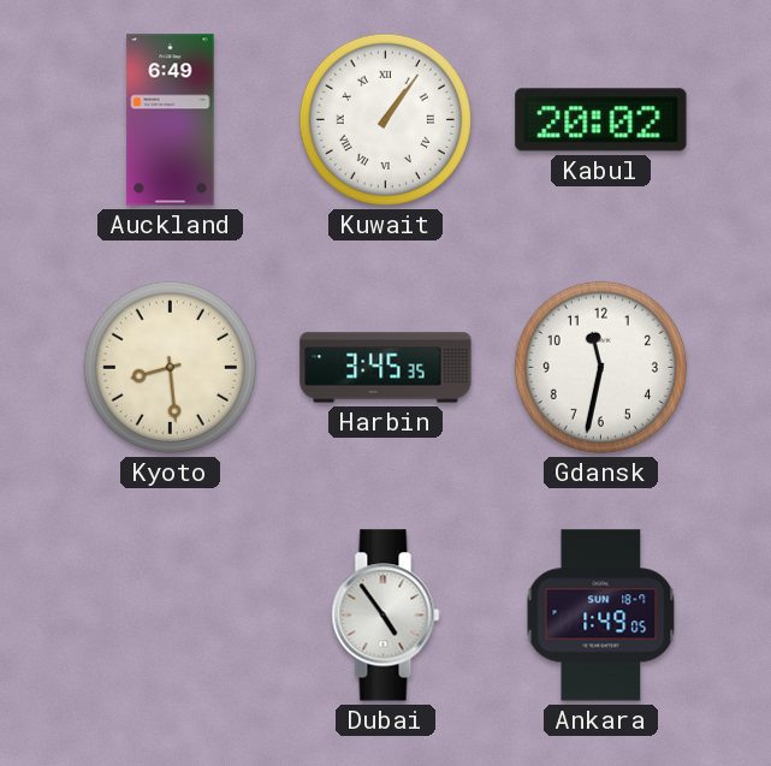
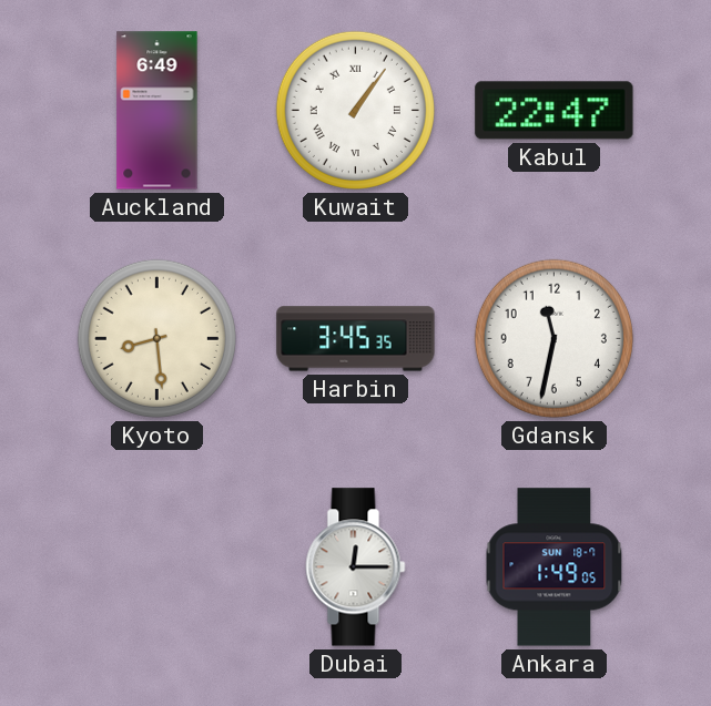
Kabul: 20:02 -> 22:47 (555, 111)
Dubai: 4:54 -> 12:15 (356, 567)
